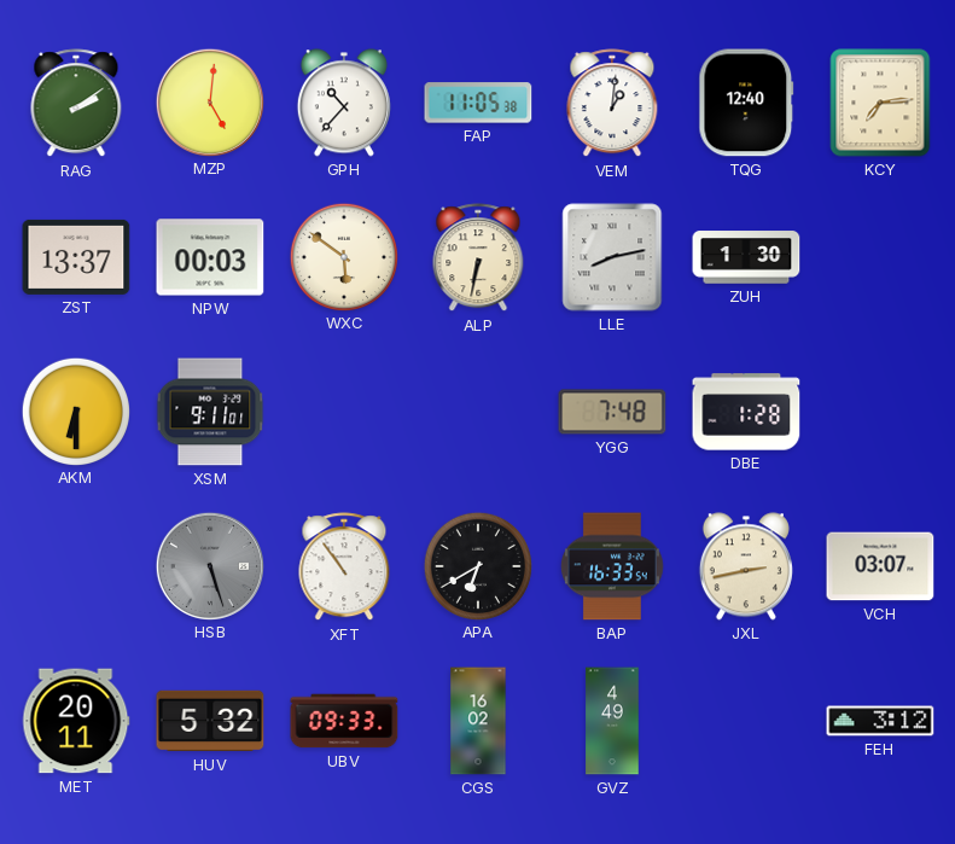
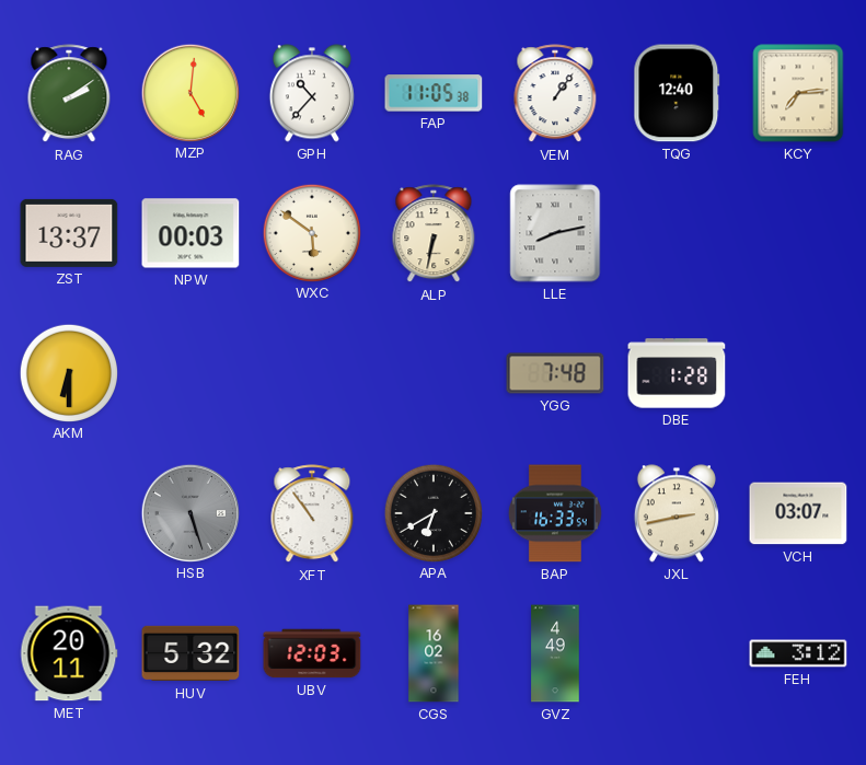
VEM: 1:01 -> 1:06 (555, 94)
ZUH: 1:30 -> none (746, 257)
XSM: 9:11 -> none (210, 412)
UBV: 09:33 -> 12:03 (312, 653)
